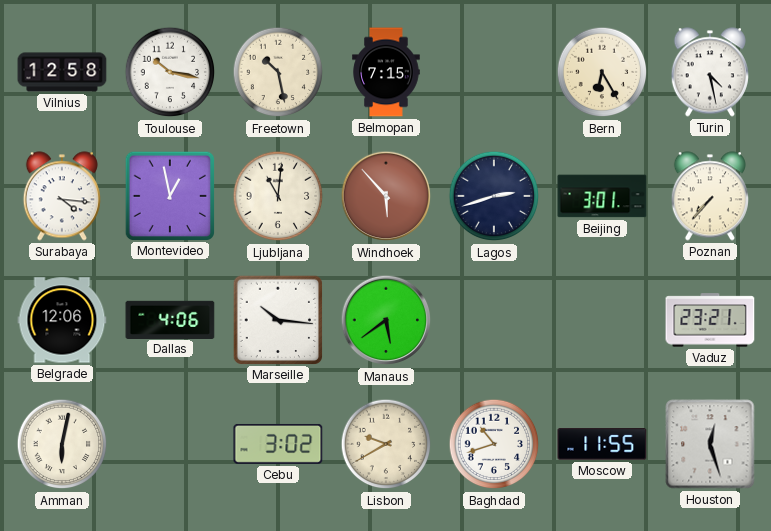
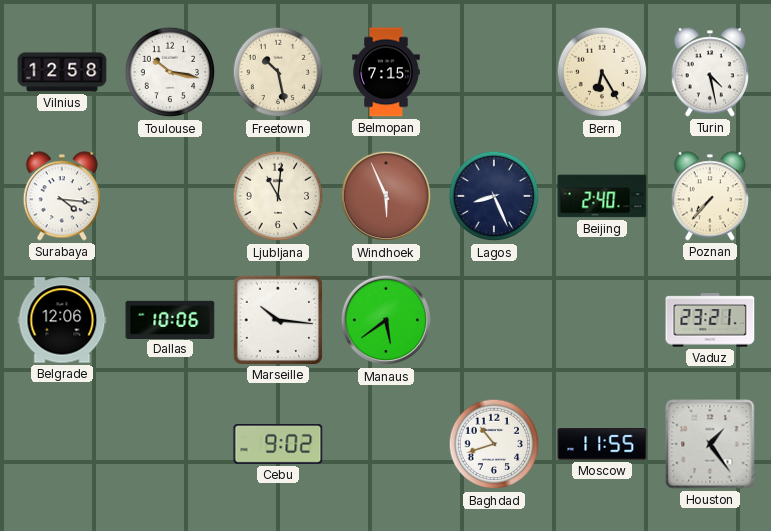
Montevideo: 12:58 -> none (169, 195)
Windhoek: 5:53 -> 5:56 (386, 196)
Lagos: 2:42 -> 8:26 (494, 196)
Beijing: 3:01 -> 2:40 (602, 196)
Dallas: 4:06 -> 10:06 (170, 319)
Amman: 6:02 -> none (62, 444)
Cebu: 3:02 -> 9:02 (278, 444)
Lisbon: 9:40 -> none (386, 444)
Houston: 12:27 -> 1:24 (710, 444)
